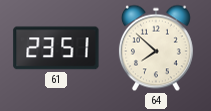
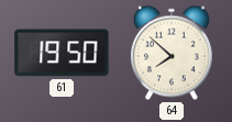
61: 23:51 -> 19:50 (62, 53)
